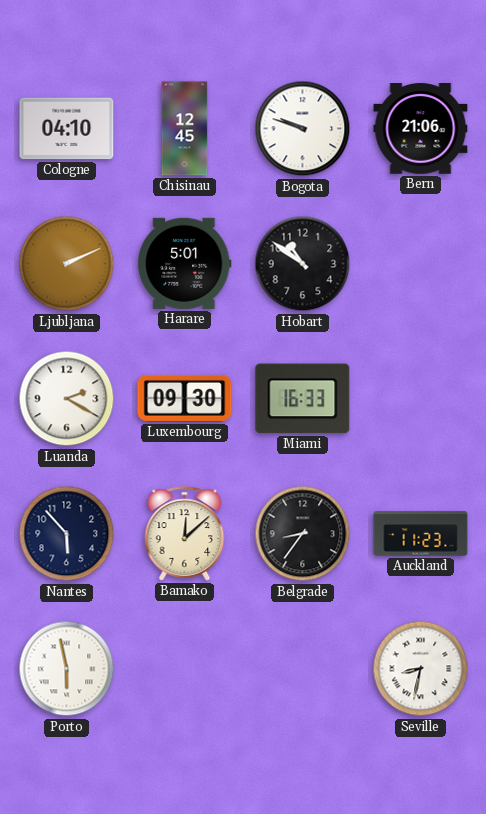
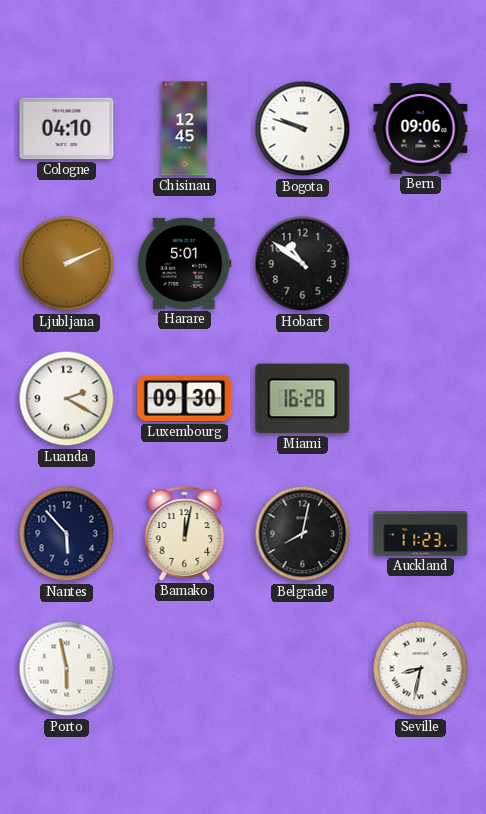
Bern: 21:06 -> 09:06 (421, 129)
Miami: 16:33 -> 16:28 (303, 399)
Bamako: 12:08 -> 12:02 (185, 534)
Belgrade: 8:36 -> 8:02 (303, 534)
